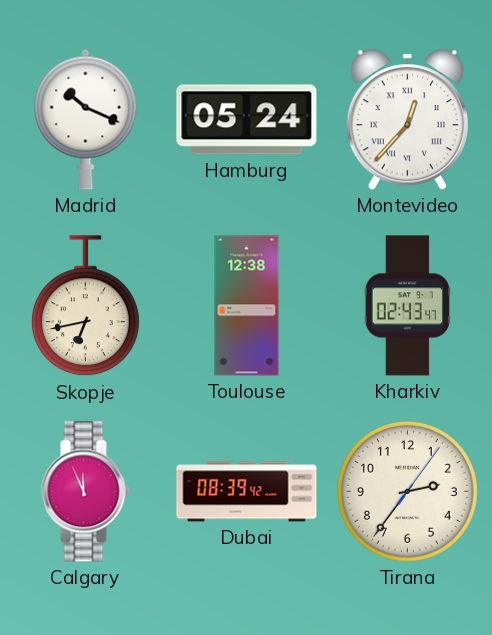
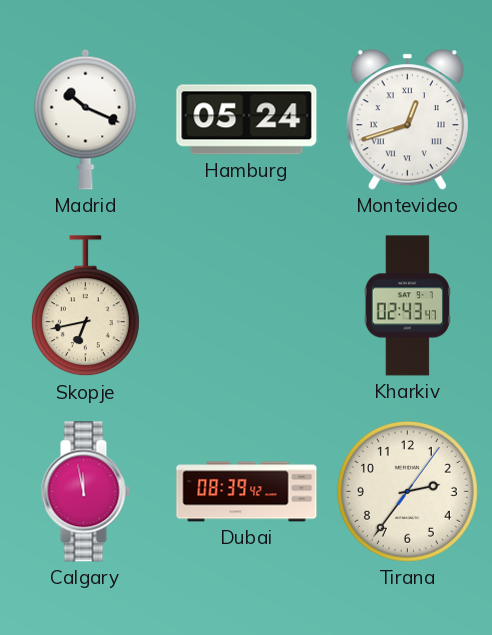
Montevideo: 12:37 -> 12:42 (407, 120)
Toulouse: 12:38 -> none (247, 306)
Calgary: 11:56 -> 11:58 (85, 492)
